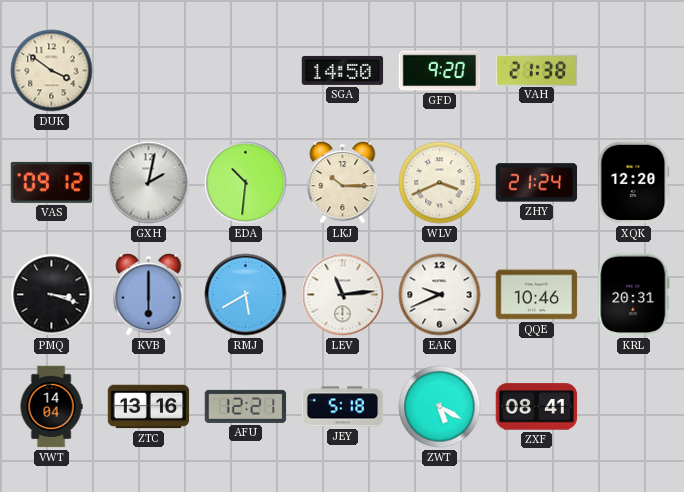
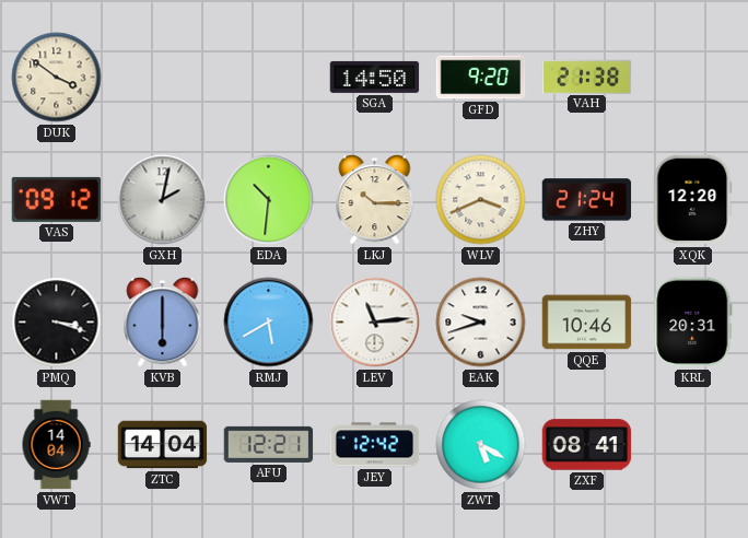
EAK: 9:41 -> 9:42 (481, 323)
ZTC: 13:16 -> 14:04 (163, 445)
JEY: 5:18 -> 12:42 (375, 445)
